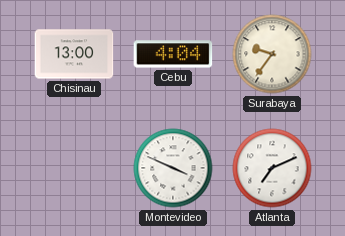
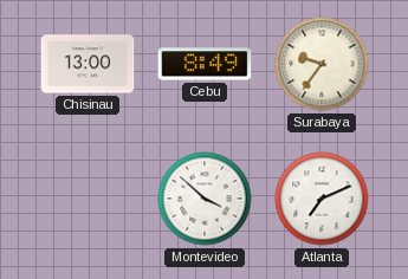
Cebu: 4:04 -> 8:49 (205, 64)
Montevideo: 3:49 -> 3:52 (205, 199)
